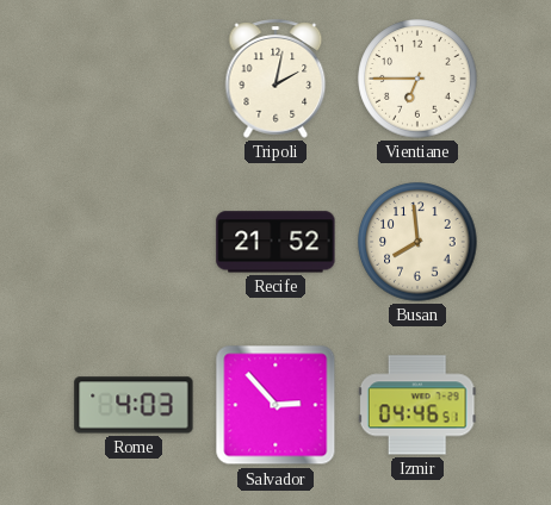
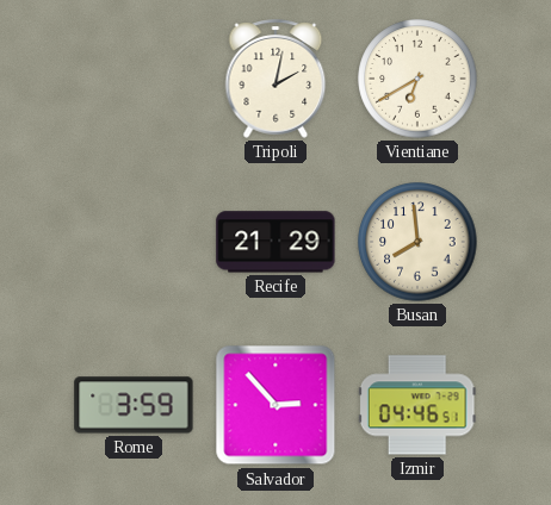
Vientiane: 6:45 -> 6:40 (417, 79)
Recife: 21:52 -> 21:29 (275, 242)
Rome: 4:03 -> 3:59 (134, 405)
